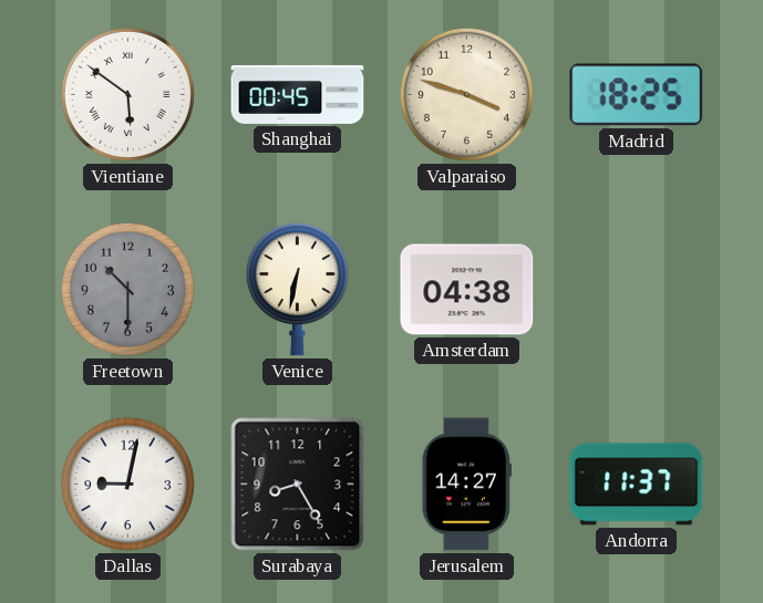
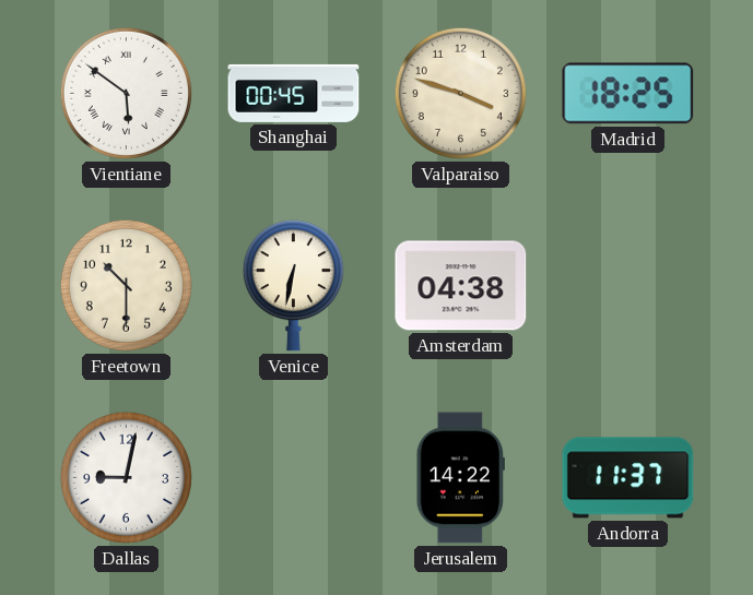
Freetown dial: grey -> cream (126, 285)
Surabaya: 8:25 -> none (298, 485)
Jerusalem: 14:27 -> 14:22 (460, 478)
